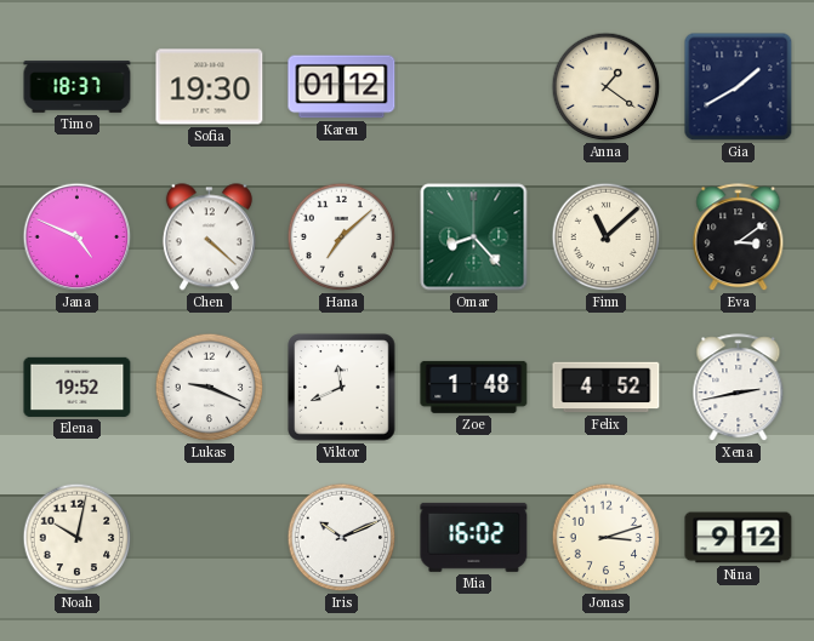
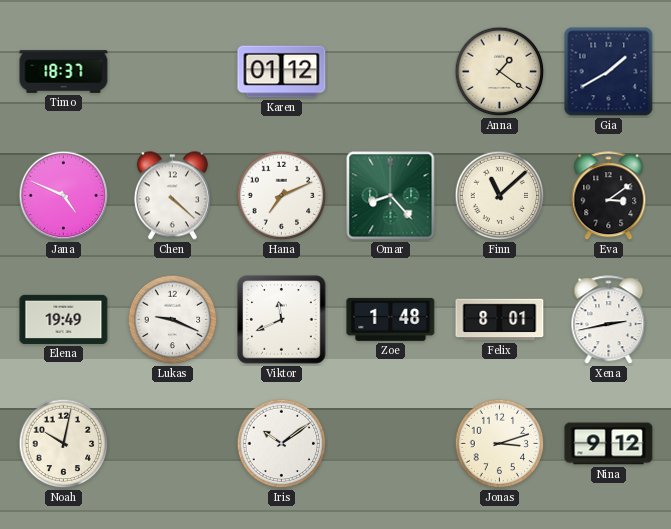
Sofia: 19:30 -> none (210, 87)
Hana: 7:08 -> 7:11 (282, 196)
Elena: 19:52 -> 19:49 (64, 319)
Felix: 4:52 -> 8:01 (500, 320)
Iris: 10:11 -> 10:09 (282, 444)
Mia: 16:02 -> none (474, 537)
